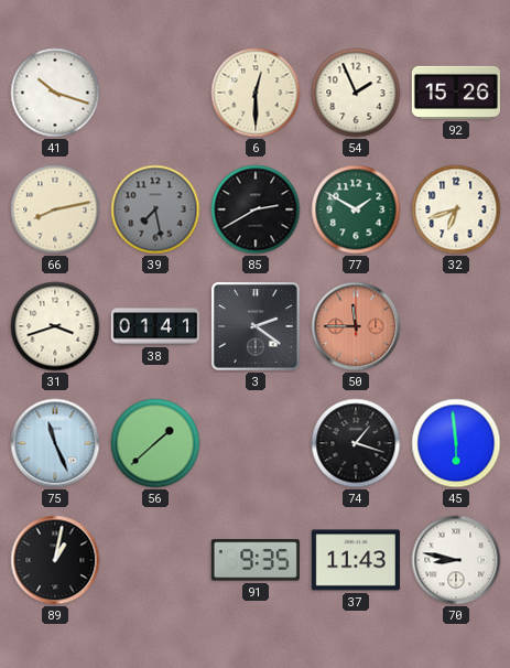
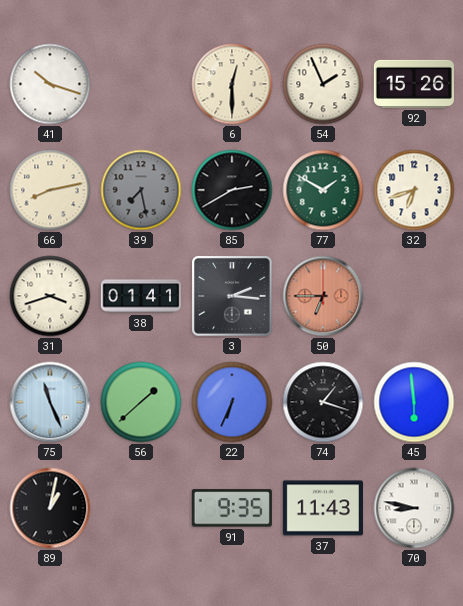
3: 2:21 -> 2:16 (233, 297)
50: 11:45 -> 6:45 (323, 296)
22: none -> 6:34 (232, 402)
